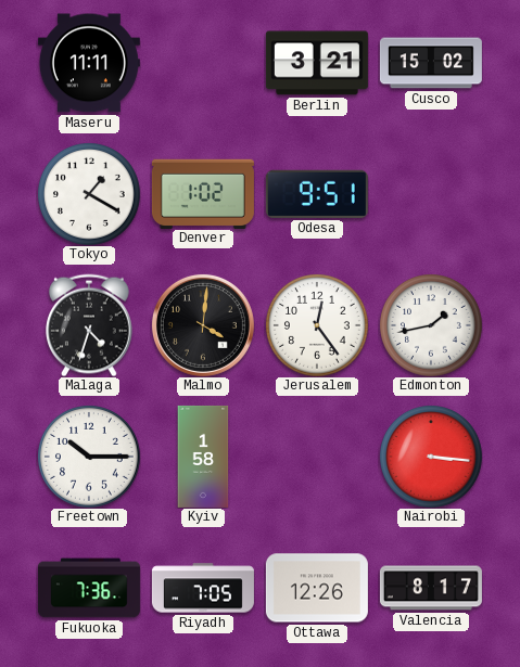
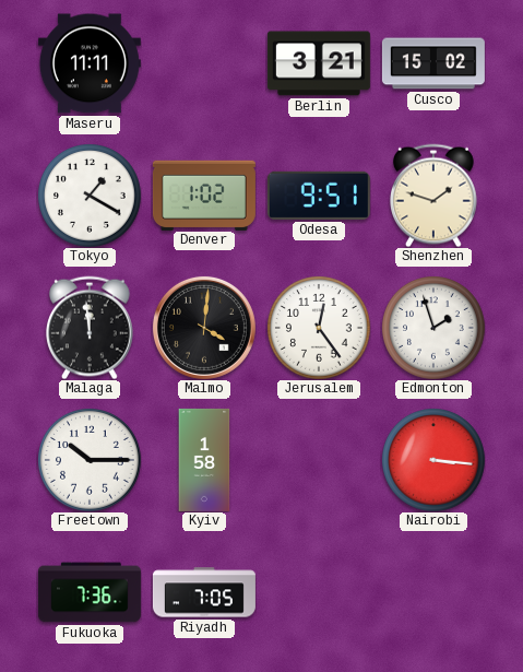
Shenzhen: none -> 1:48 (435, 196)
Malaga: 4:33 -> 11:59 (91, 328)
Edmonton: 1:43 -> 1:57 (433, 328)
Ottawa: 12:26 -> none (317, 588)
Valencia: 8:17 -> none (431, 588)
